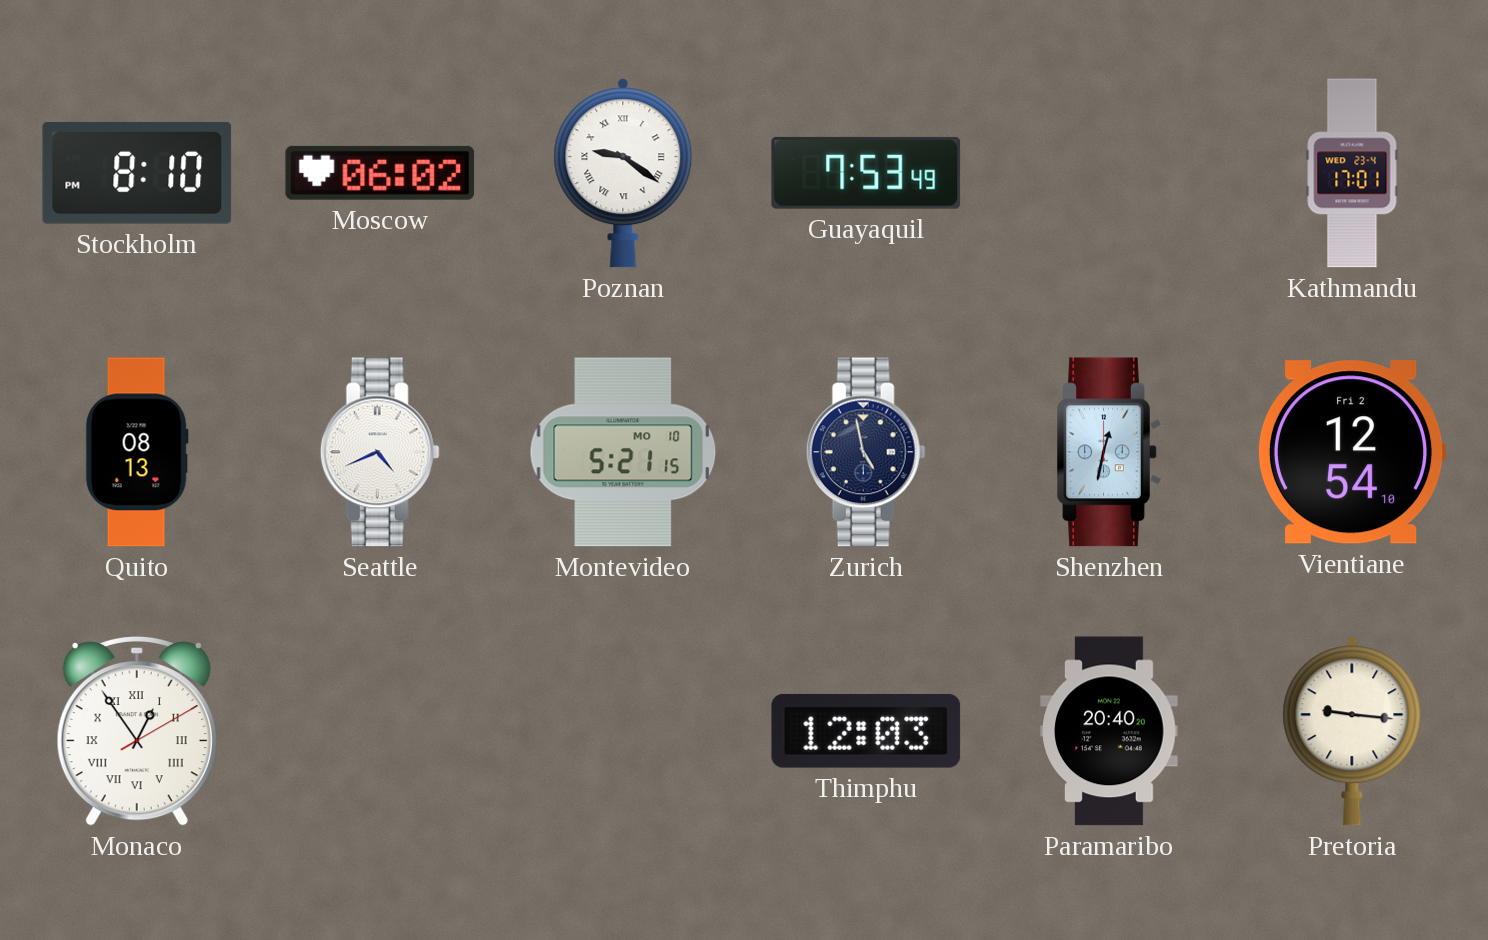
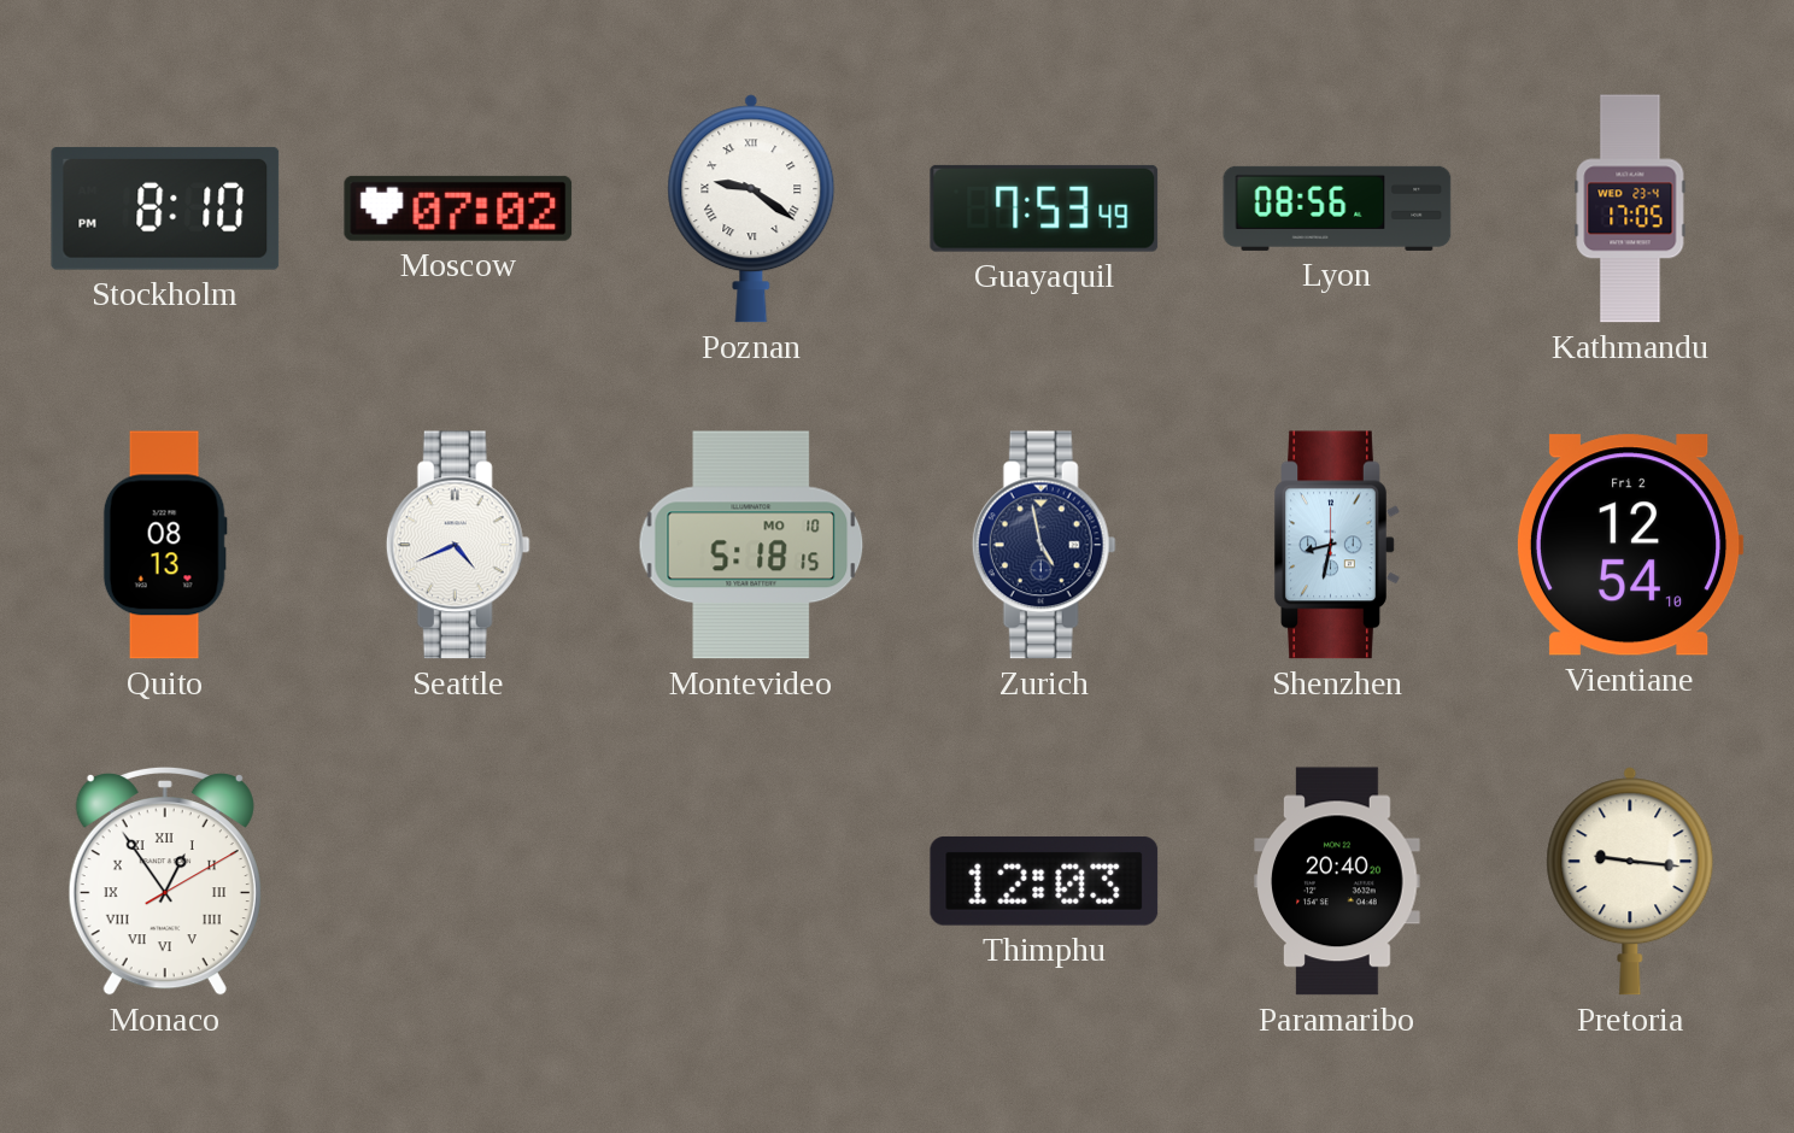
Moscow: 06:02 -> 07:02 (458, 209)
Lyon: none -> 08:56 (1337, 209)
Kathmandu: 17:01 -> 17:05 (1630, 209)
Montevideo: 5:21 -> 5:18 (751, 545)
Shenzhen: 12:32 -> 8:32 (1337, 545)
